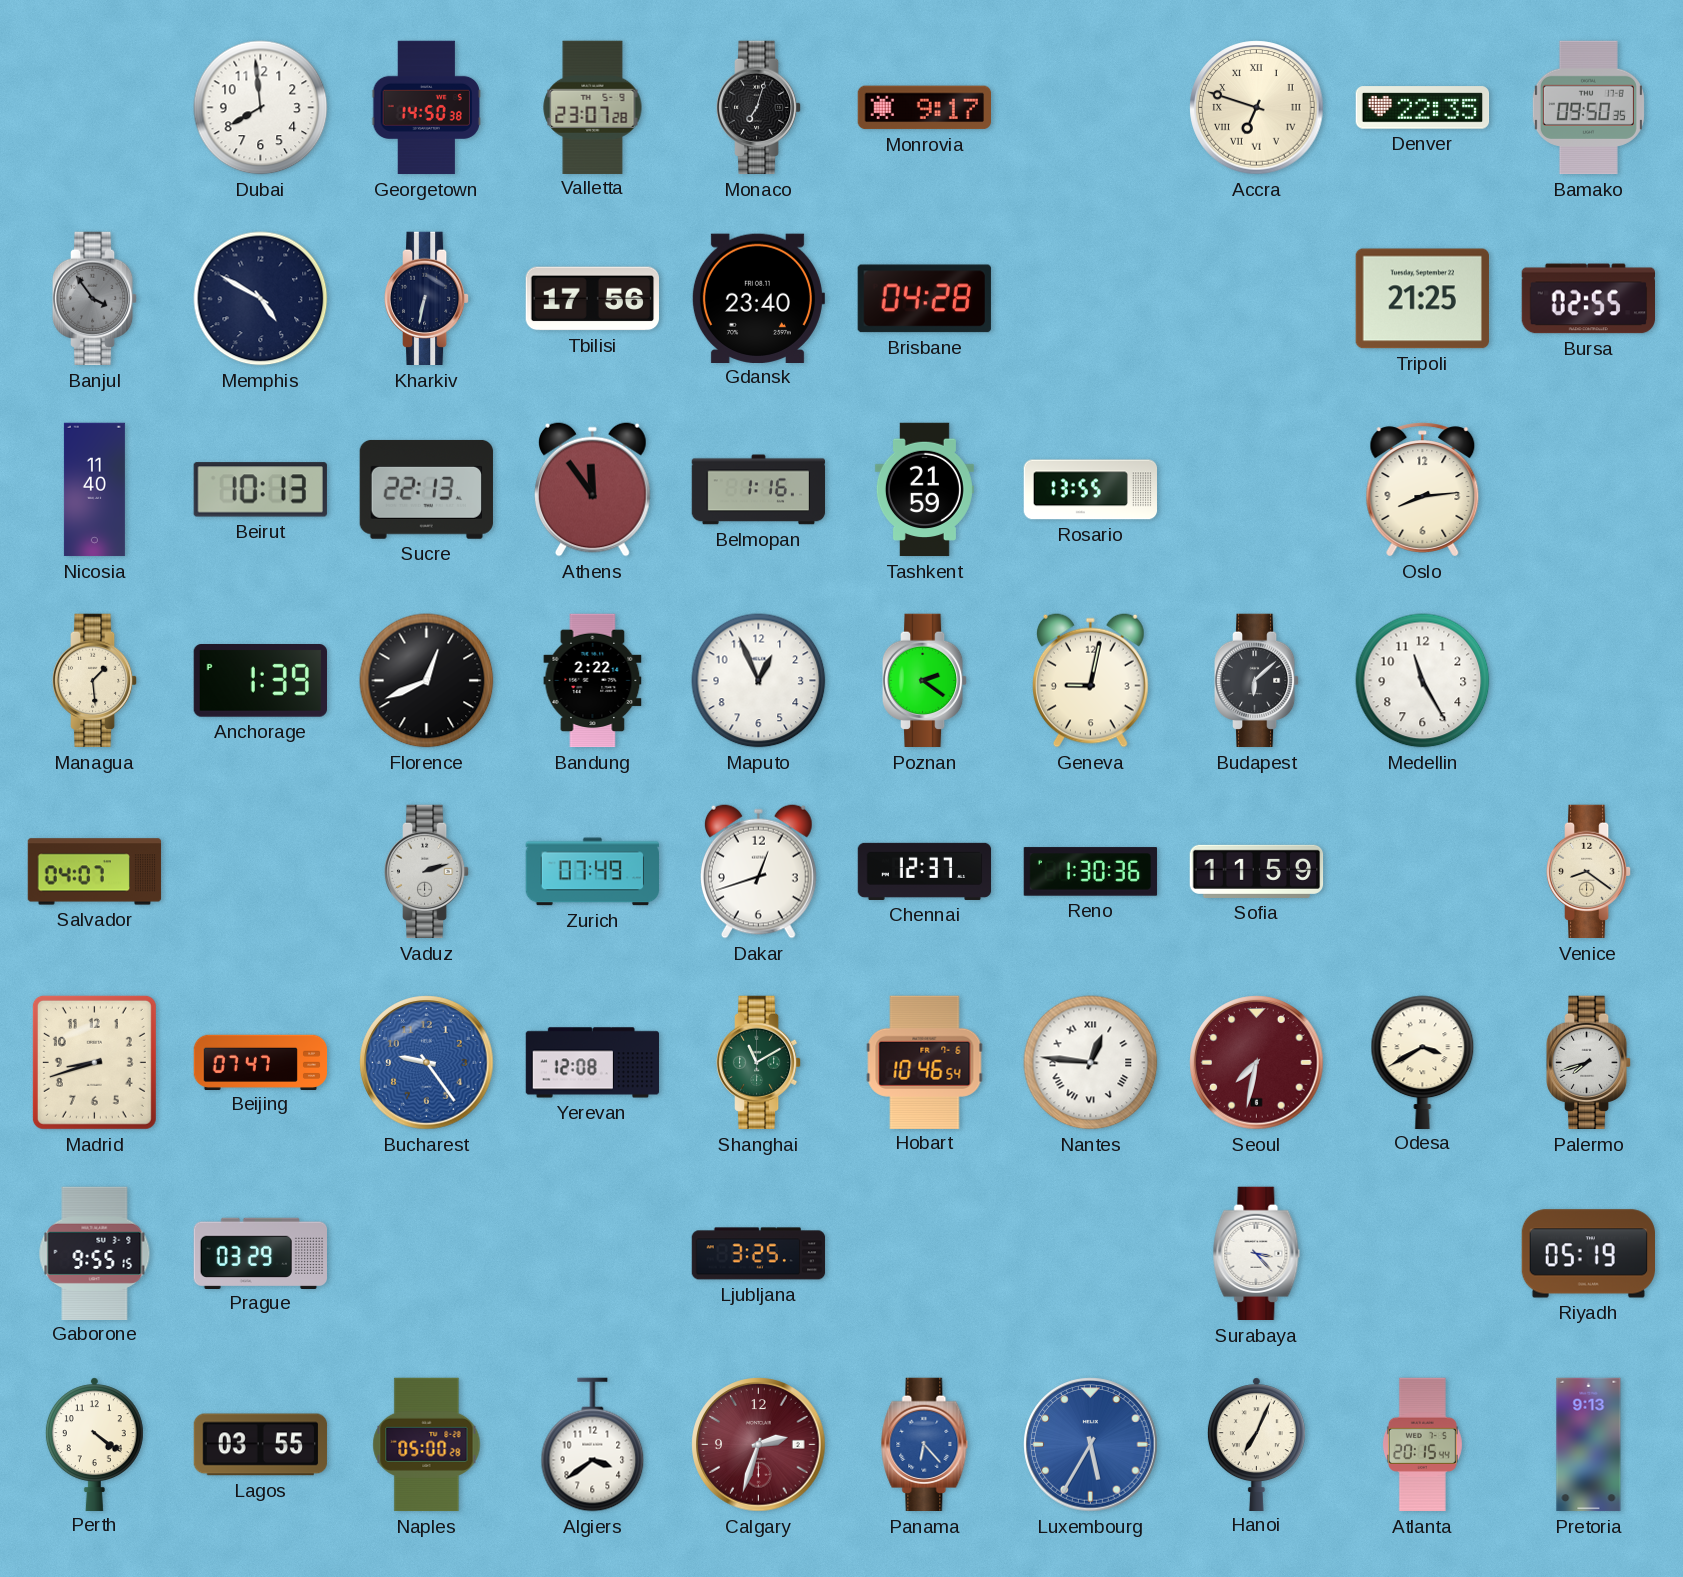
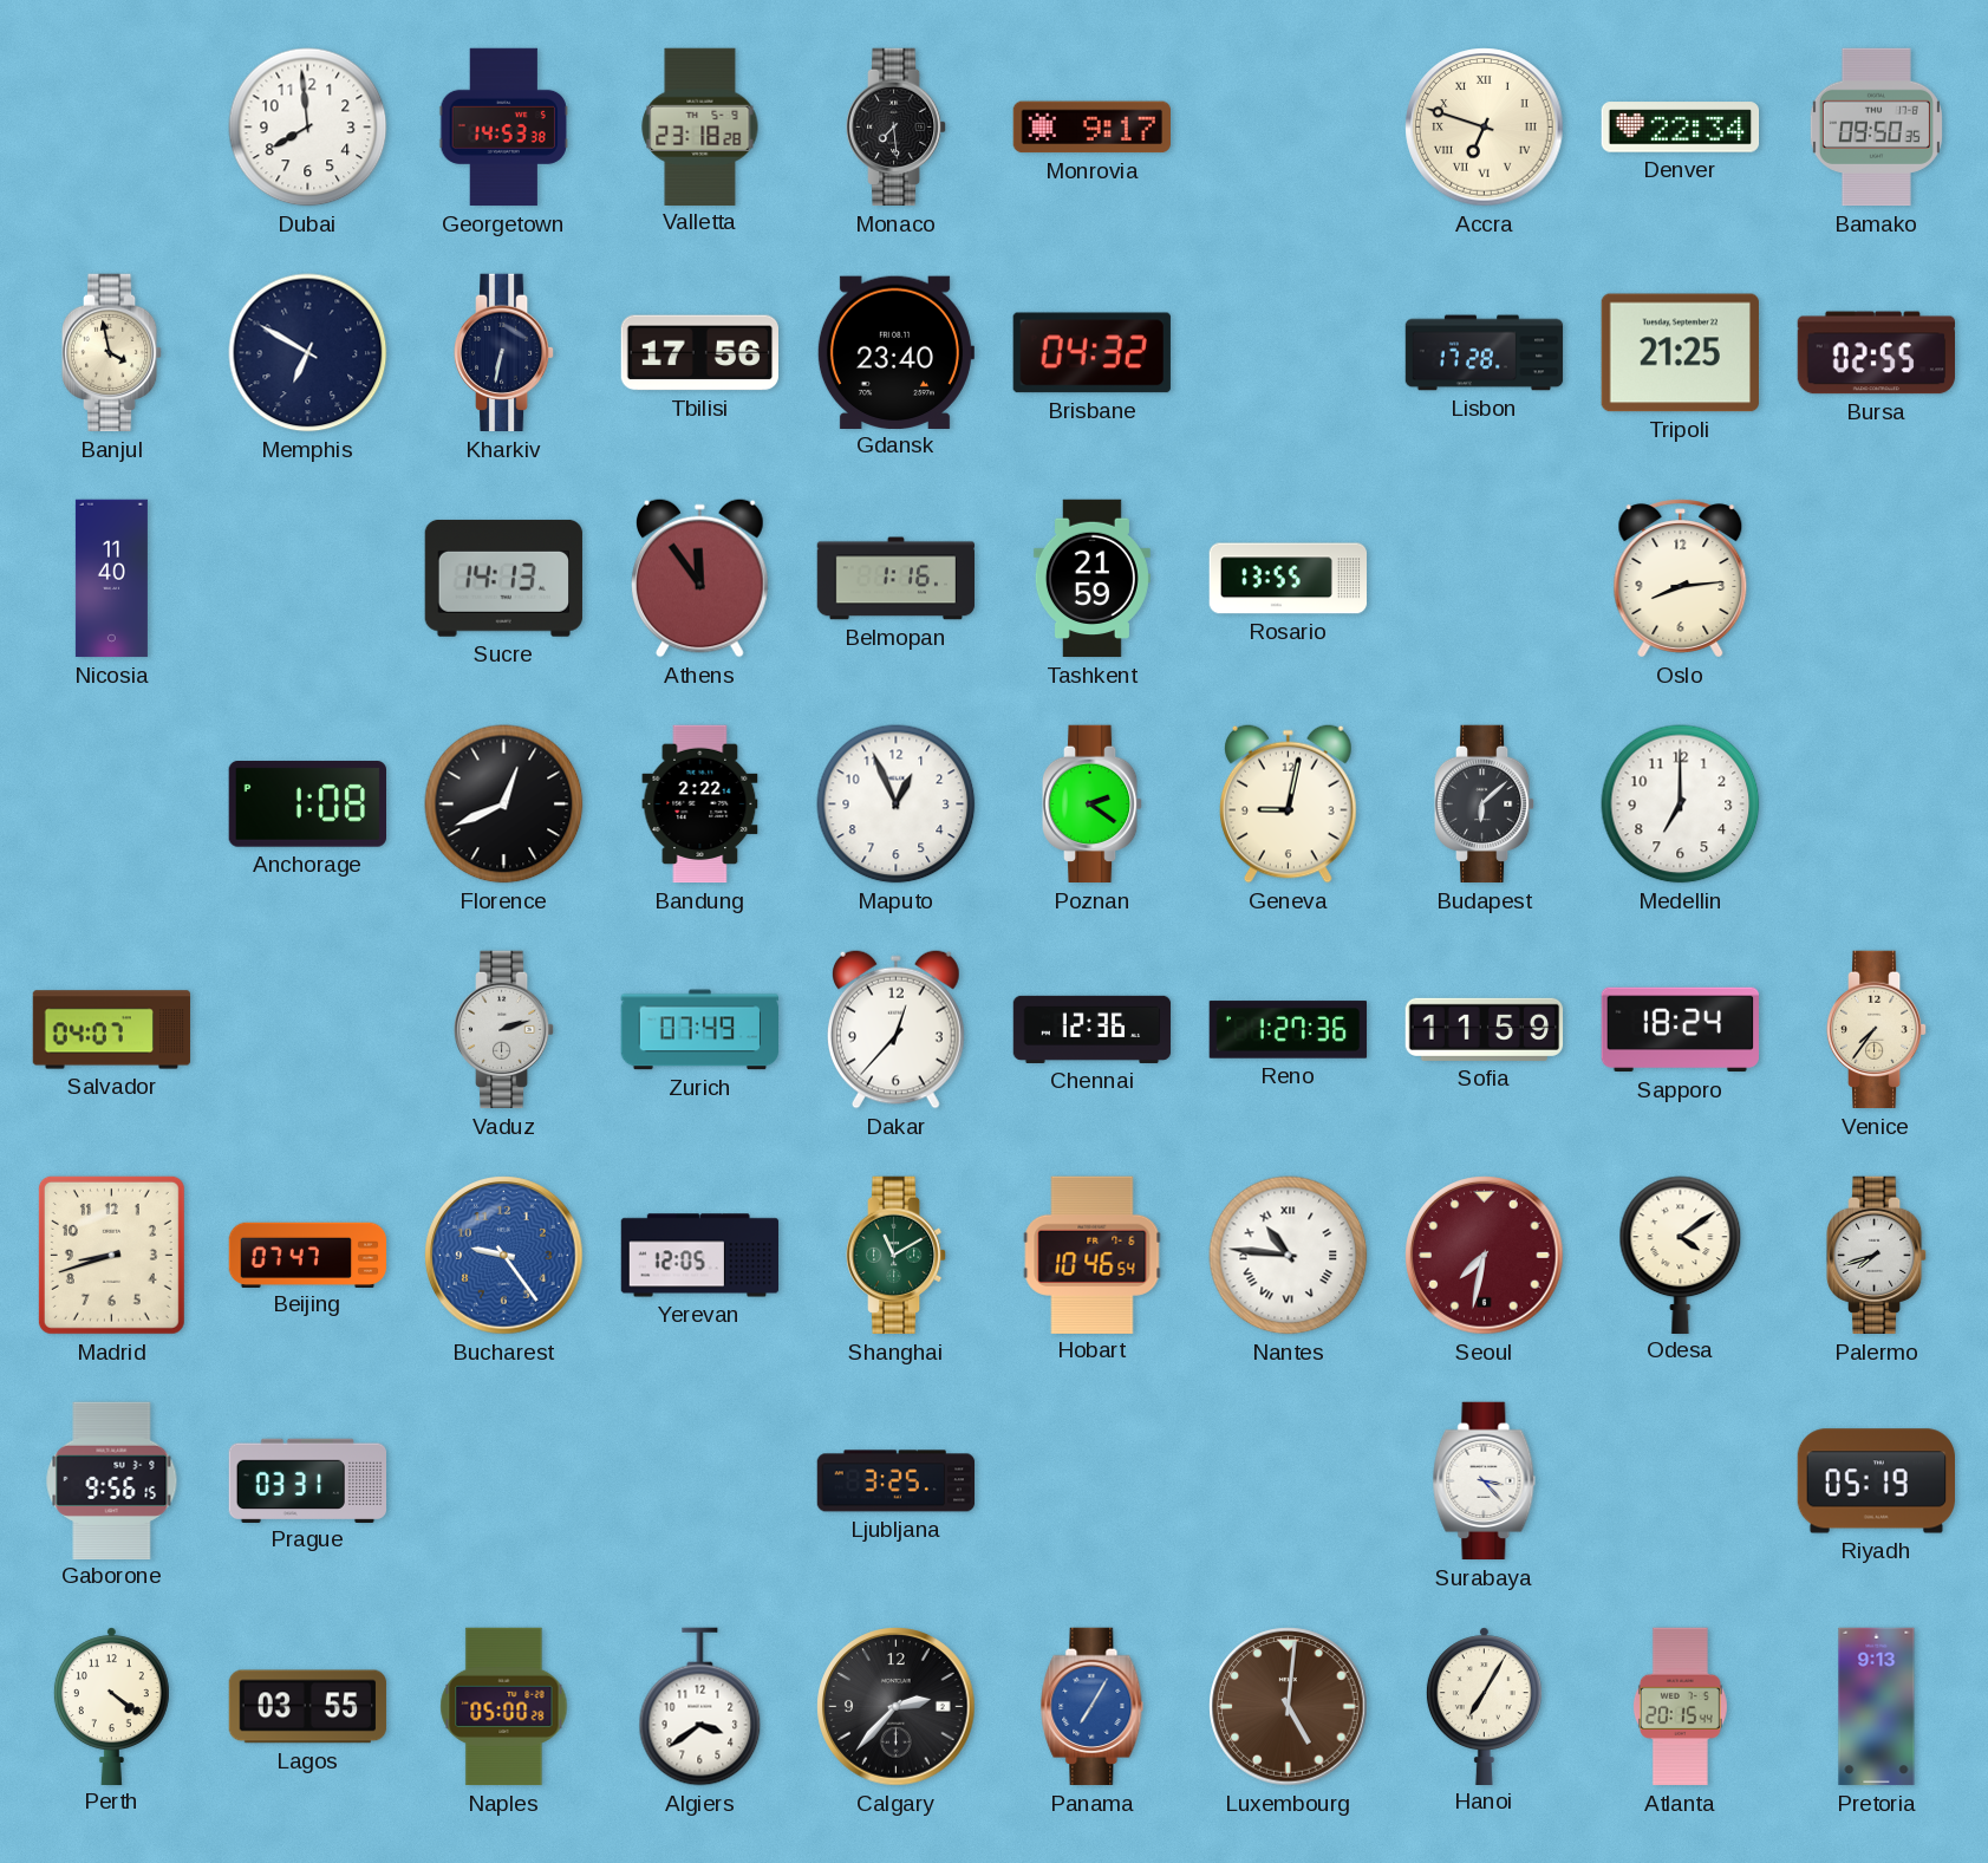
Georgetown: 14:50 -> 14:53 (503, 128)
Valletta: 23:07 -> 23:18 (700, 126)
Monaco: 7:03 -> 7:29 (897, 128)
Denver: 22:35 -> 22:34 (1681, 128)
Banjul: 3:54 -> 3:58 (112, 353)
Banjul dial: grey -> cream (112, 353)
Memphis: 4:50 -> 6:50 (308, 353)
Brisbane: 04:28 -> 04:32 (1091, 353)
Lisbon: none -> 17:28 (1485, 353)
Beirut: 10:13 -> none (260, 490)
Sucre: 22:13 -> 14:13 (503, 578)
Managua: 1:29 -> none (95, 681)
Anchorage: 1:39 -> 1:08 (307, 805)
Medellin: 11:25 -> 7:00 (1681, 805)
Dakar: 12:42 -> 12:37 (897, 1029)
Chennai: 12:37 -> 12:36 (1093, 1029)
Reno: 1:30 -> 1:27 (1289, 1030)
Sapporo: none -> 18:24 (1680, 1030)
Venice: 8:21 -> 7:36 (1877, 1030)
Yerevan: 12:08 -> 12:05 (700, 1256)
Nantes: 12:46 -> 10:46 (1289, 1256)
Odesa: 3:40 -> 4:09 (1681, 1255)
Gaborone: 9:55 -> 9:56 (112, 1480)
Prague: 03:29 -> 03:31 (308, 1480)
Calgary: 2:33 -> 2:37 (897, 1707)
Calgary dial: burgundy -> black (897, 1707)
Panama: 6:23 -> 7:05 (1093, 1707)
Luxembourg: 5:35 -> 5:01 (1289, 1707)
Luxembourg dial: blue -> brown (1289, 1707)
Hanoi: 7:04 -> 7:05 (1484, 1706)
